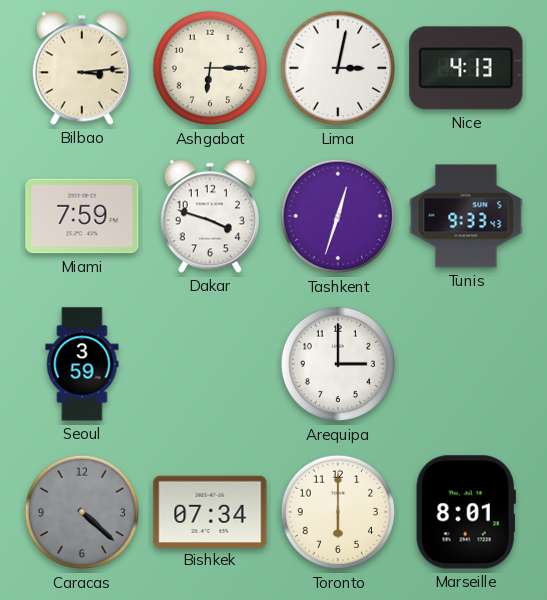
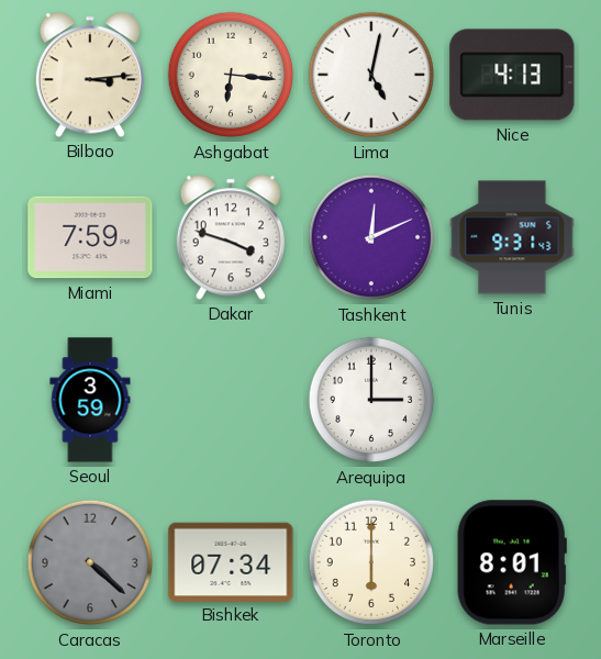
Ashgabat: 6:15 -> 6:16 (231, 75)
Lima: 3:02 -> 5:02 (371, 75)
Tashkent: 12:33 -> 12:11 (371, 237)
Tunis: 9:33 -> 9:31 (512, 237)
